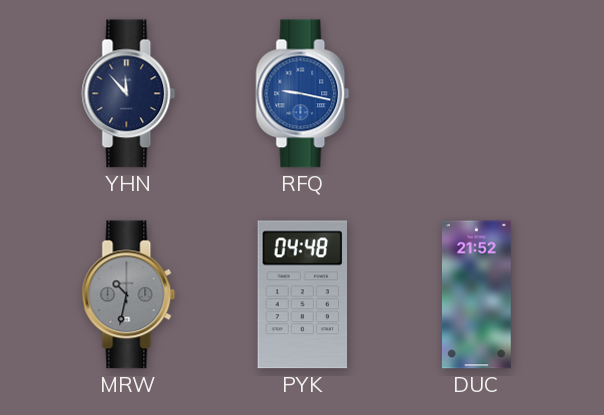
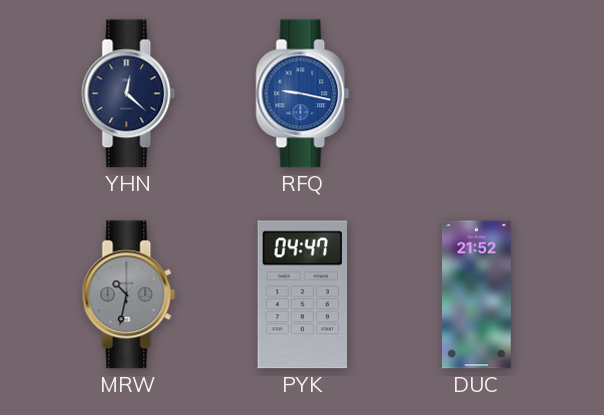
YHN: 11:53 -> 12:22 (129, 94)
PYK: 04:48 -> 04:47 (303, 295)
